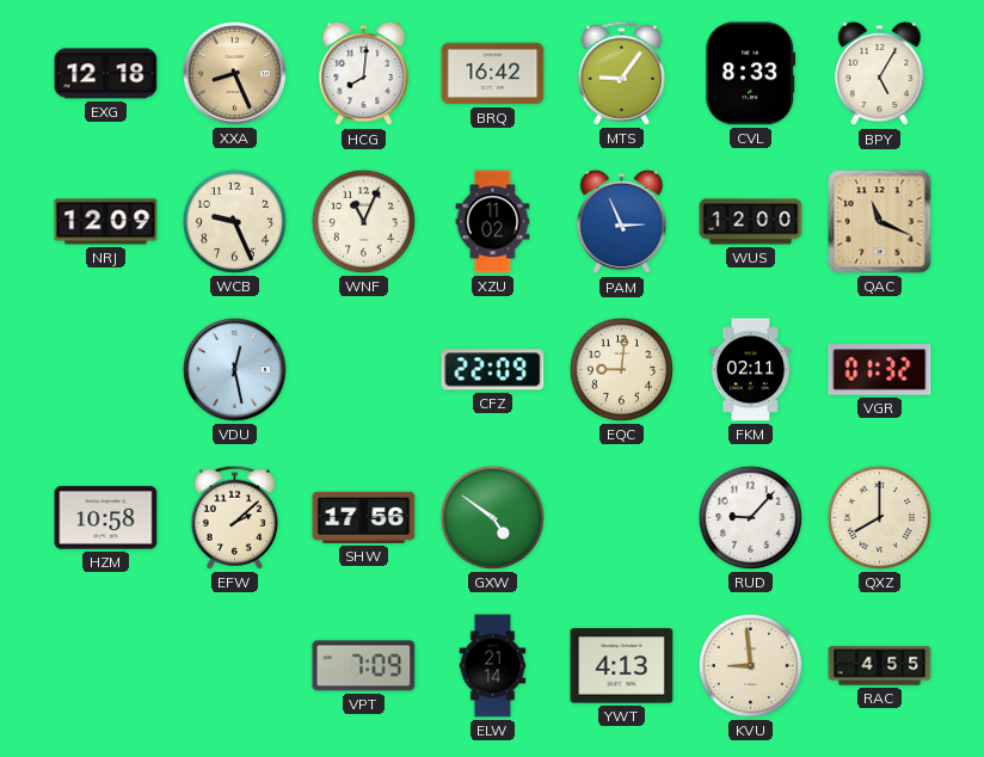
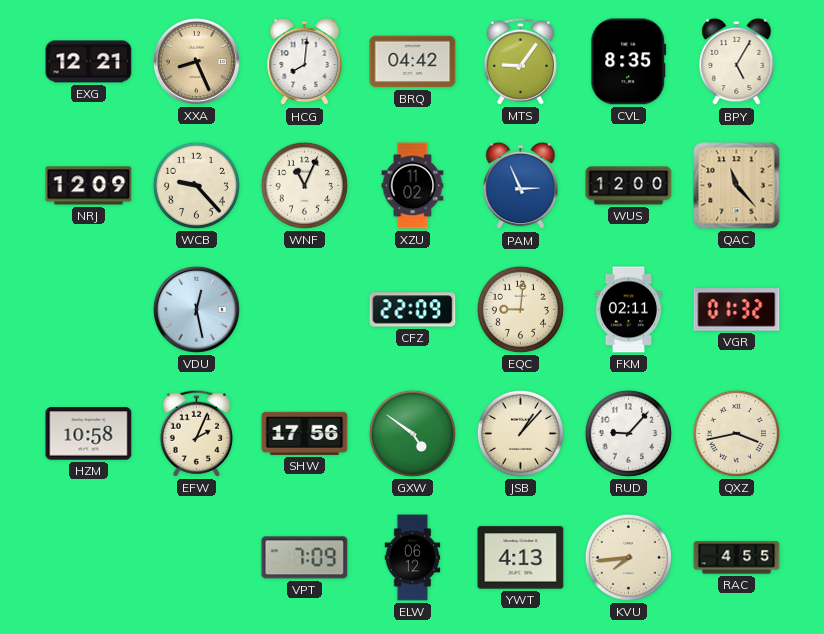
EXG: 12:18 -> 12:21 (89, 62)
BRQ: 16:42 -> 04:42 (413, 62)
CVL: 8:33 -> 8:35 (629, 62)
WCB: 9:26 -> 9:23 (196, 185)
QAC: 11:19 -> 11:23 (737, 186)
EFW: 2:08 -> 2:04 (196, 433)
JSB: none -> 1:07 (520, 433)
QXZ: 8:00 -> 3:43 (736, 433)
ELW: 21:14 -> 06:12 (413, 558)
KVU: 8:59 -> 7:44 (628, 557)
